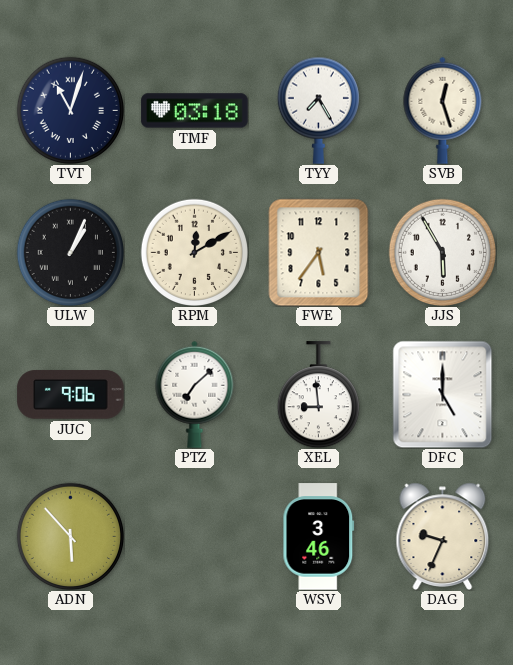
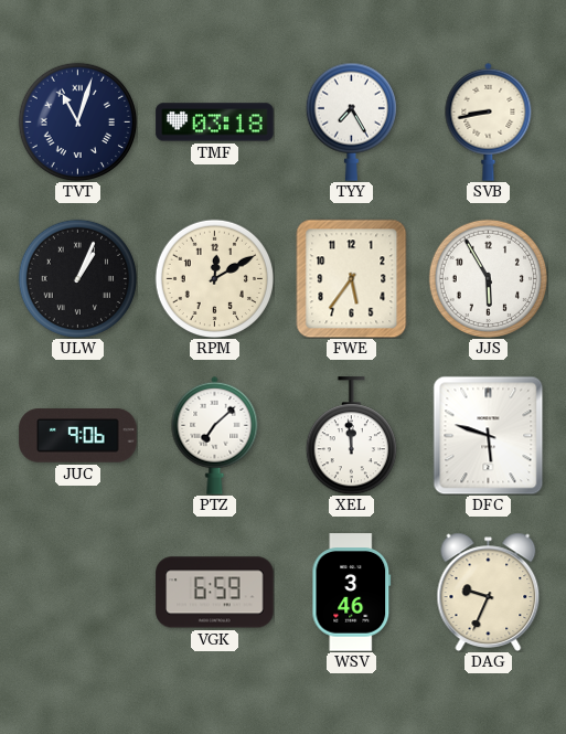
SVB: 12:27 -> 8:43 (489, 121)
XEL: 8:59 -> 11:59 (351, 436)
DFC: 5:00 -> 5:48 (489, 435)
ADN: 5:53 -> none (70, 536)
VGK: none -> 6:59 (215, 593)
